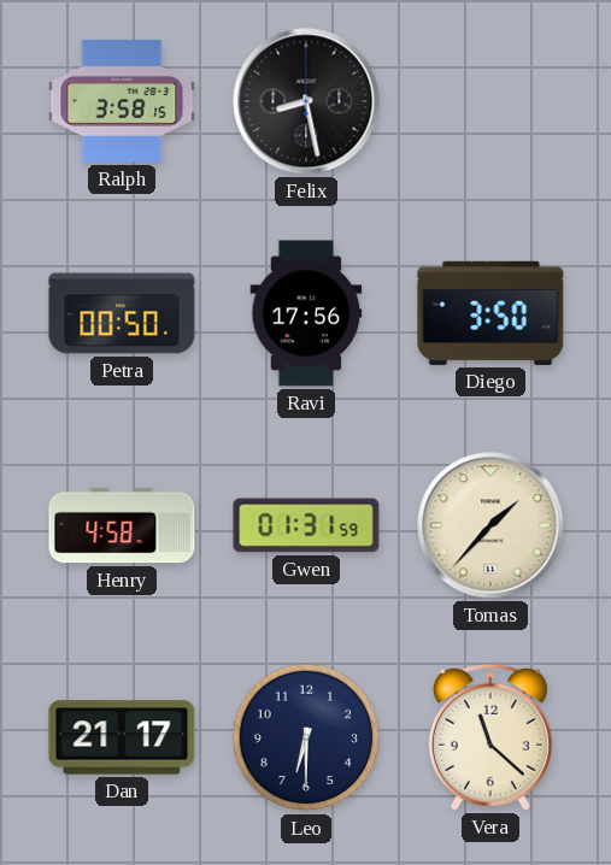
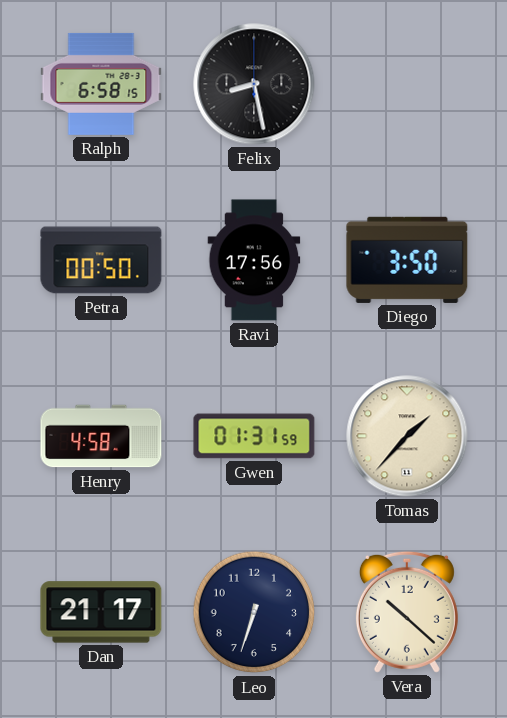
Ralph: 3:58 -> 6:58 (101, 84)
Leo: 6:30 -> 6:33 (254, 612)
Vera: 11:22 -> 10:22 (407, 612)
